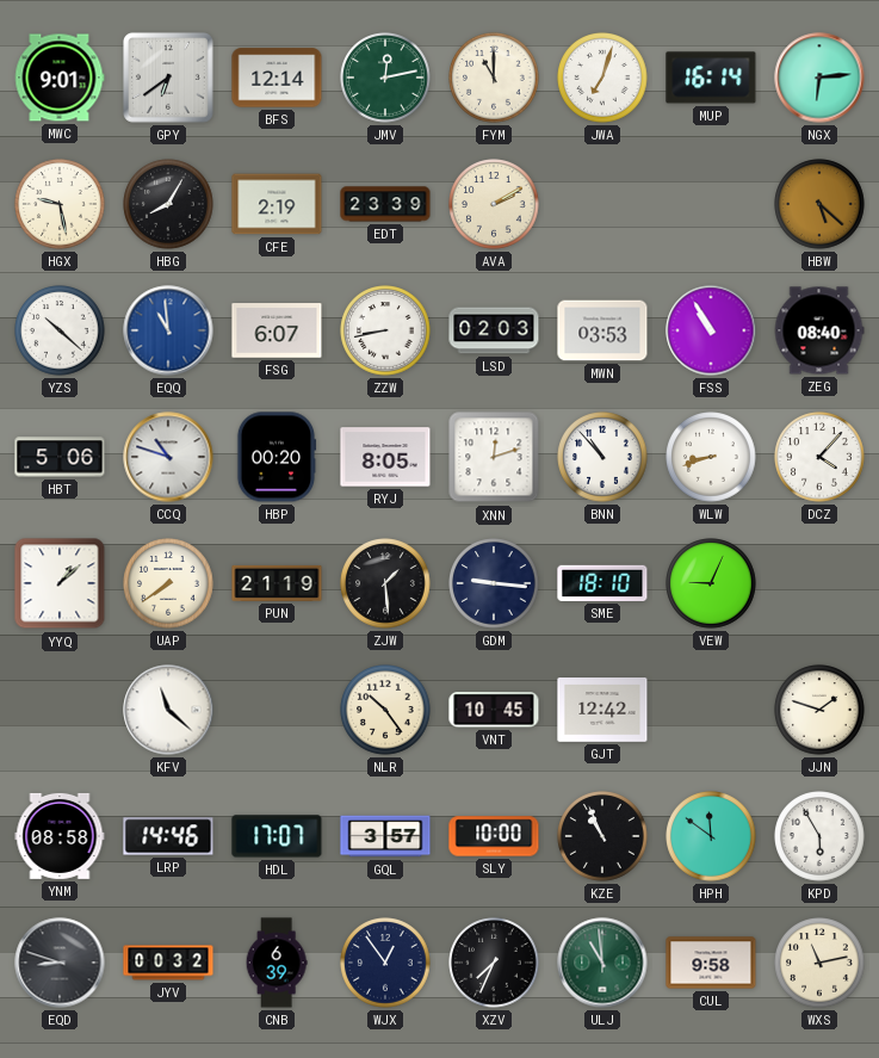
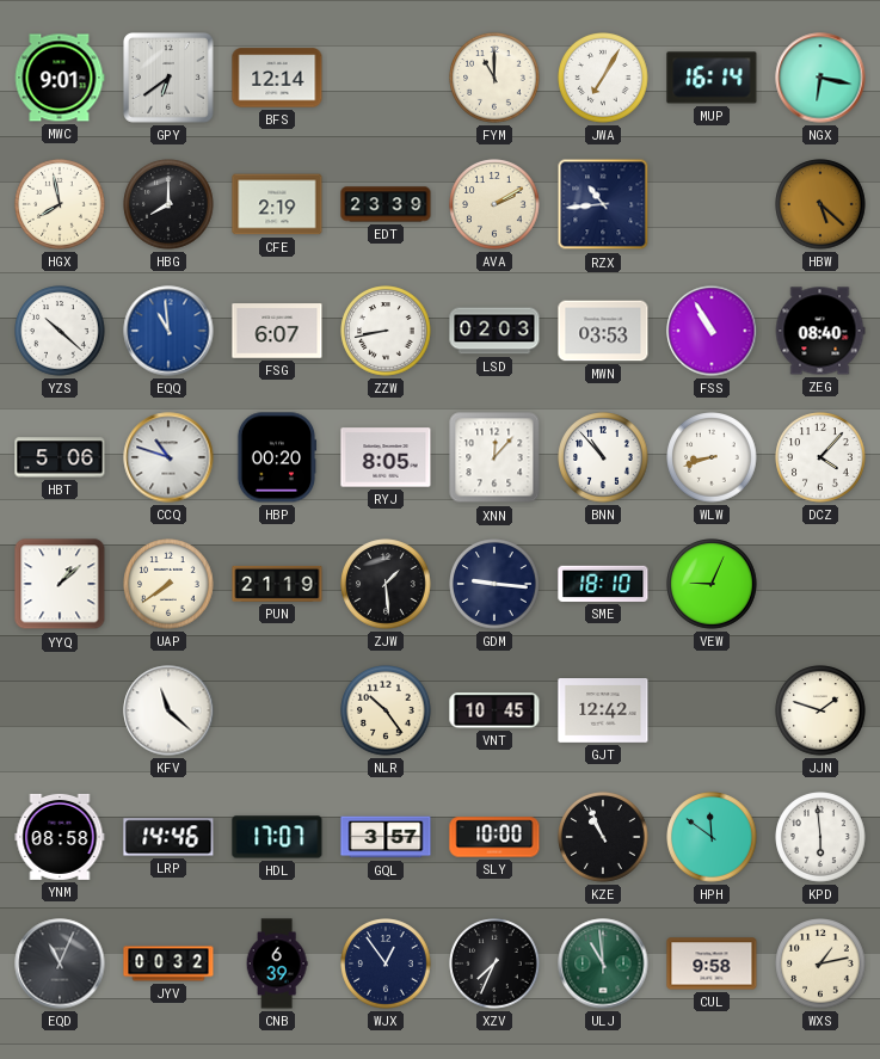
JMV: 12:13 -> none (385, 78)
JWA: 7:03 -> 7:05 (603, 78)
NGX: 6:14 -> 6:17 (820, 78)
HGX: 9:28 -> 7:58 (60, 204)
HBG: 8:05 -> 8:00 (168, 204)
RZX: none -> 10:44 (603, 204)
XNN: 12:12 -> 12:07 (494, 457)
KPD: 5:55 -> 5:59 (820, 837)
EQD: 8:48 -> 11:04 (60, 963)
WXS: 11:13 -> 1:13 (820, 963)
